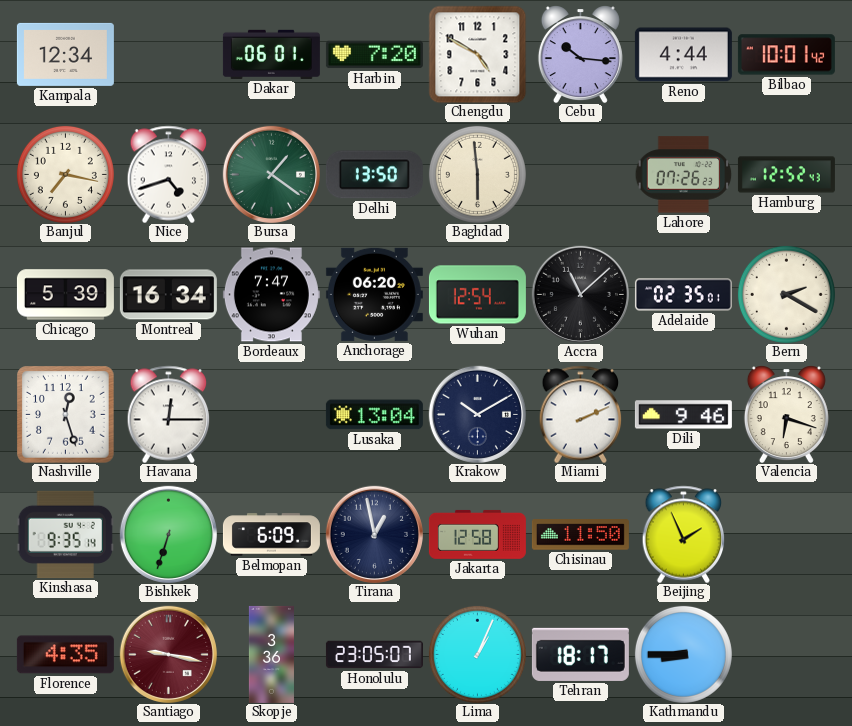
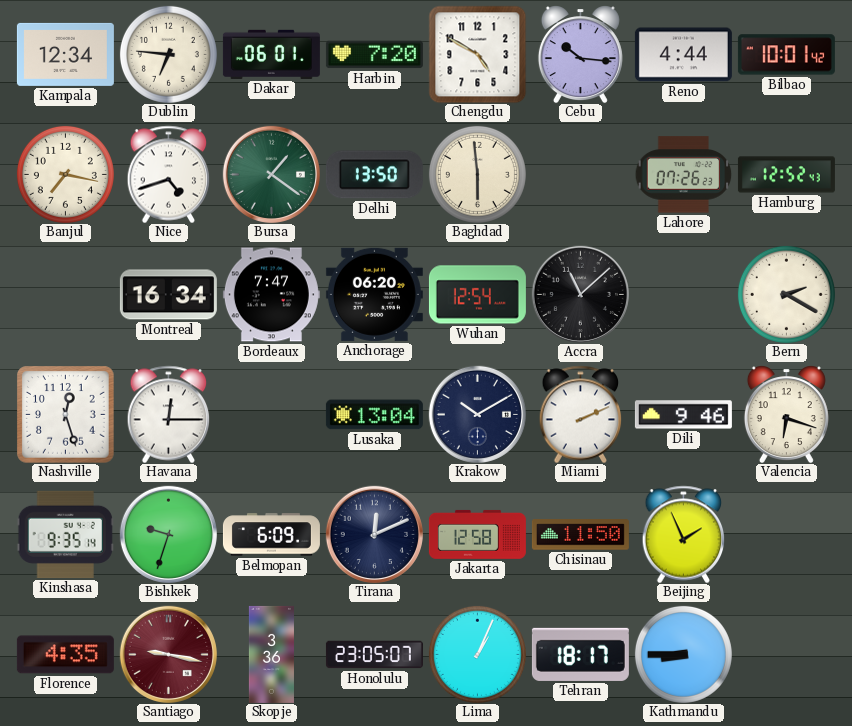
Dublin: none -> 6:46 (168, 54)
Chicago: 5:39 -> none (65, 295)
Adelaide: 02:35 -> none (683, 295)
Bishkek: 6:33 -> 9:33 (168, 534)
Tirana: 12:58 -> 12:11 (374, 534)
